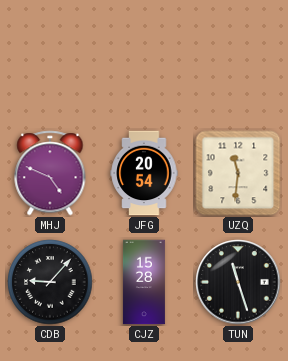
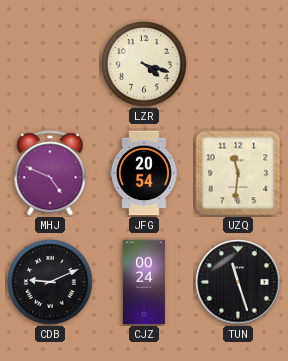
LZR: none -> 4:18 (144, 64)
CDB: 9:07 -> 9:11 (50, 282)
CJZ: 15:28 -> 00:24 (144, 282)
